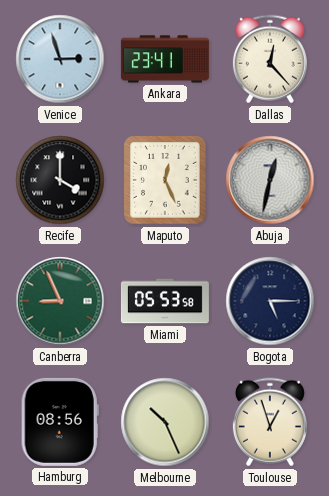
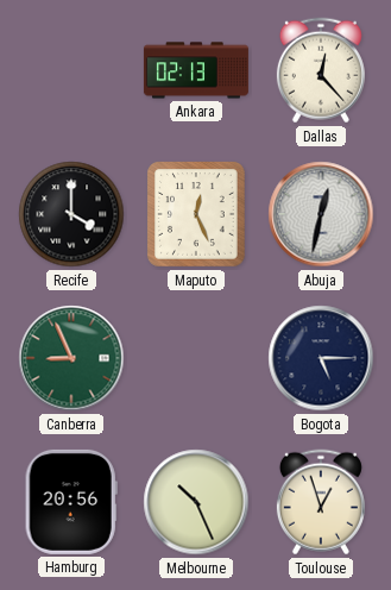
Venice: 2:57 -> none (60, 59)
Ankara: 23:41 -> 02:13 (196, 70)
Miami: 05:53 -> none (165, 301)
Hamburg: 08:56 -> 20:56 (71, 502)
